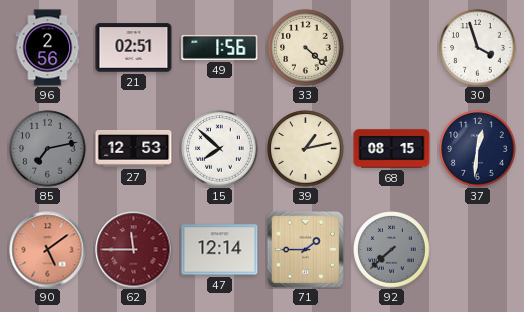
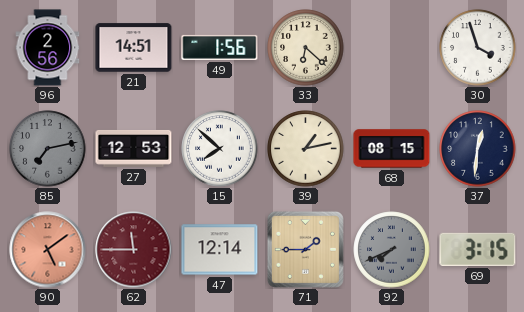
21: 02:51 -> 14:51 (134, 48)
33: 4:22 -> 6:22 (306, 48)
92: 7:38 -> 7:41 (392, 250)
69: none -> 3:15 (478, 249)
